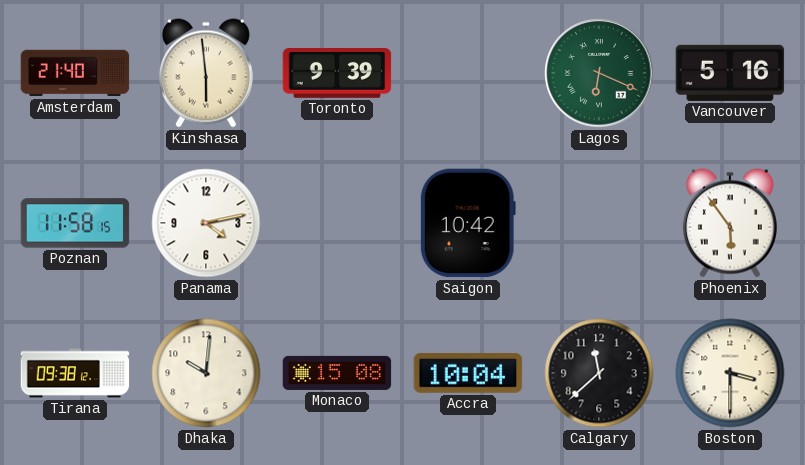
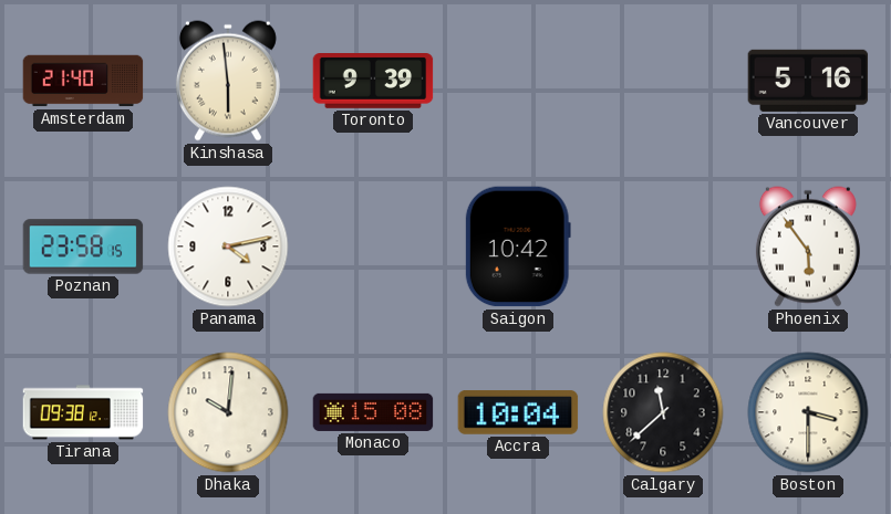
Lagos: 6:19 -> none (599, 73)
Poznan: 11:58 -> 23:58 (83, 246)
